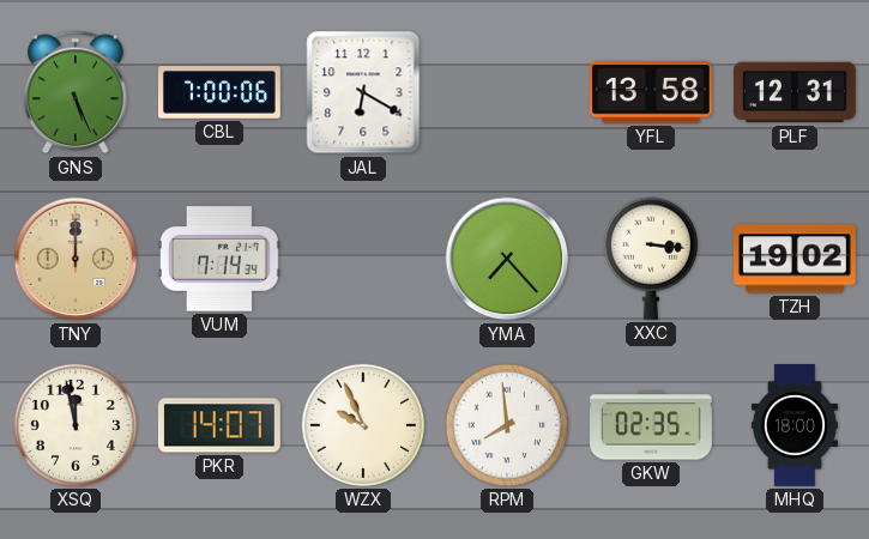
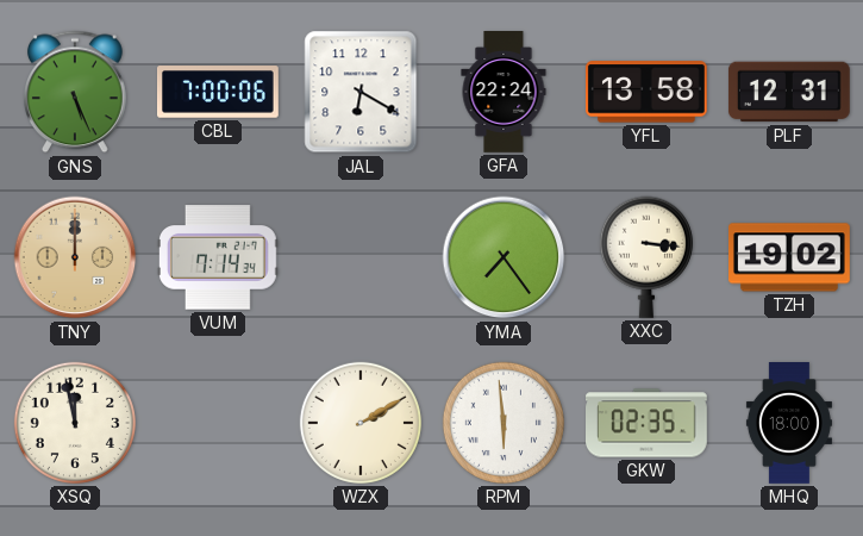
GFA: none -> 22:24 (504, 93)
YMA: 7:23 -> 7:24 (504, 257)
PKR: 14:07 -> none (219, 425)
WZX: 9:56 -> 2:10 (361, 423)
RPM: 7:59 -> 5:59 (504, 423)
